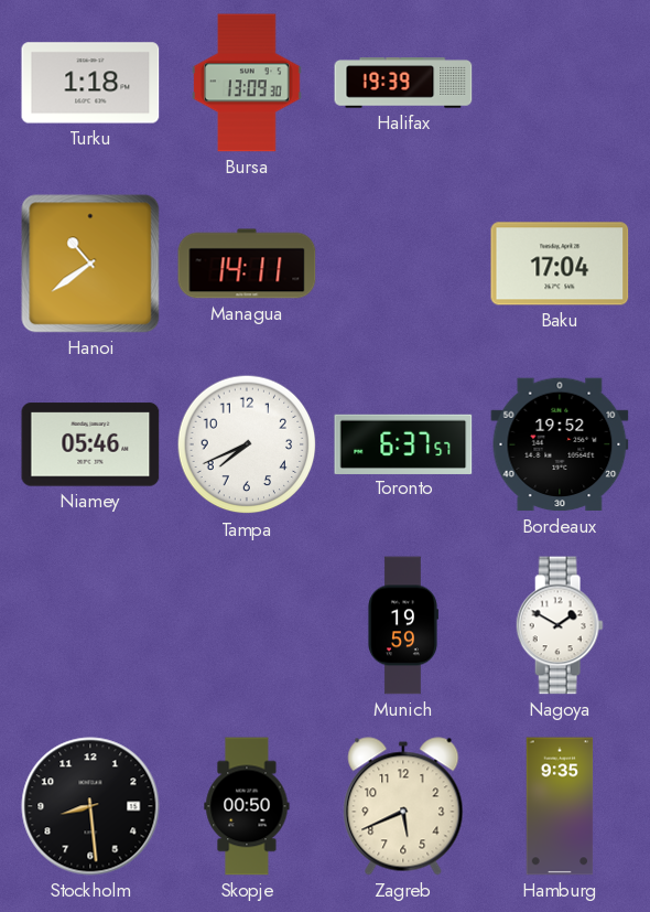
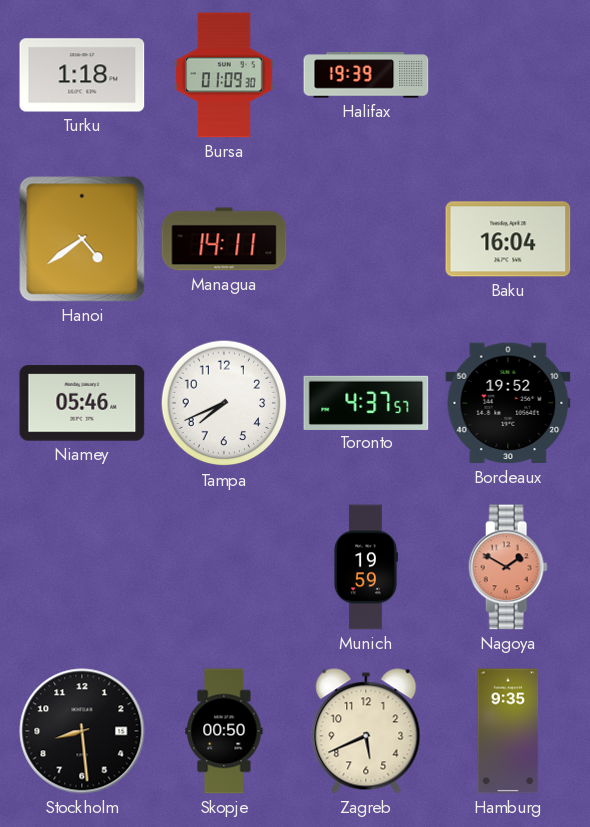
Bursa: 13:09 -> 01:09 (224, 75)
Hanoi: 10:39 -> 4:39 (82, 239)
Baku: 17:04 -> 16:04 (508, 239)
Toronto: 6:37 -> 4:37 (366, 402)
Nagoya dial: white -> salmon (508, 567)
